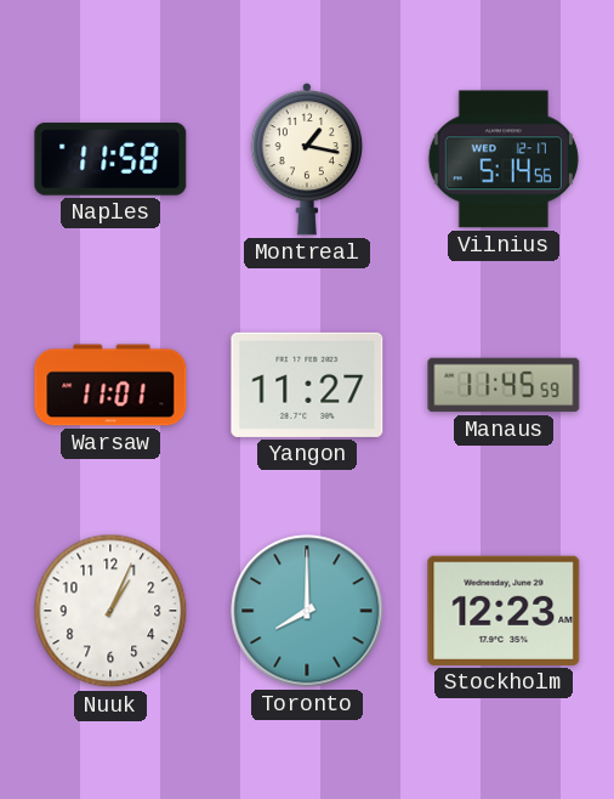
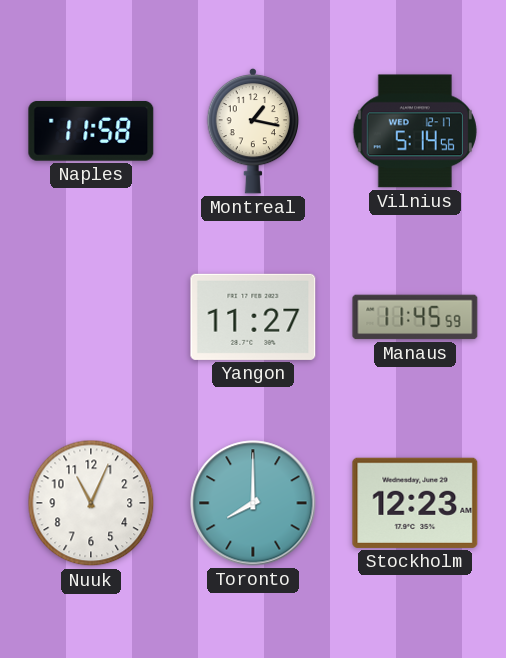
Warsaw: 11:01 -> none (110, 385)
Nuuk: 1:04 -> 11:04 (91, 503)
